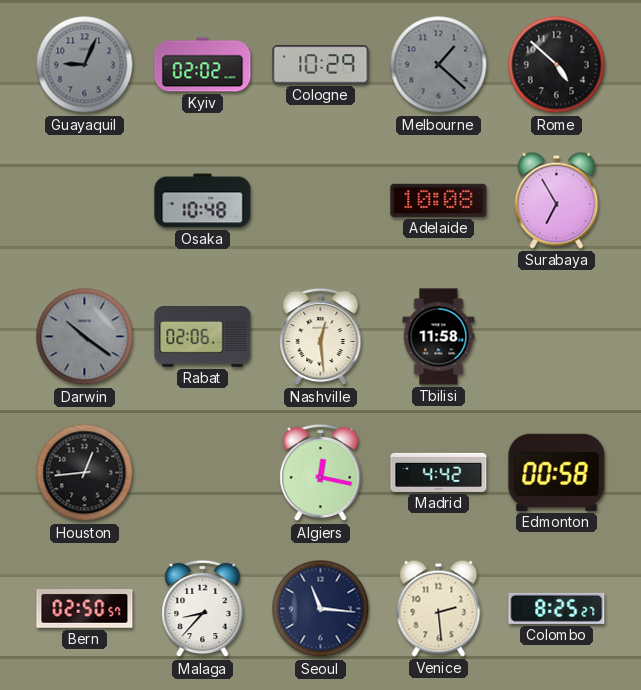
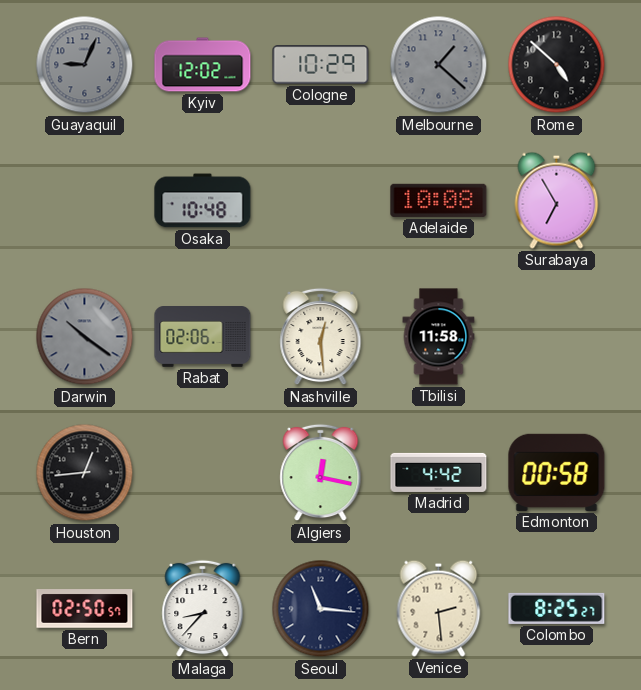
Kyiv: 02:02 -> 12:02 (203, 65)
